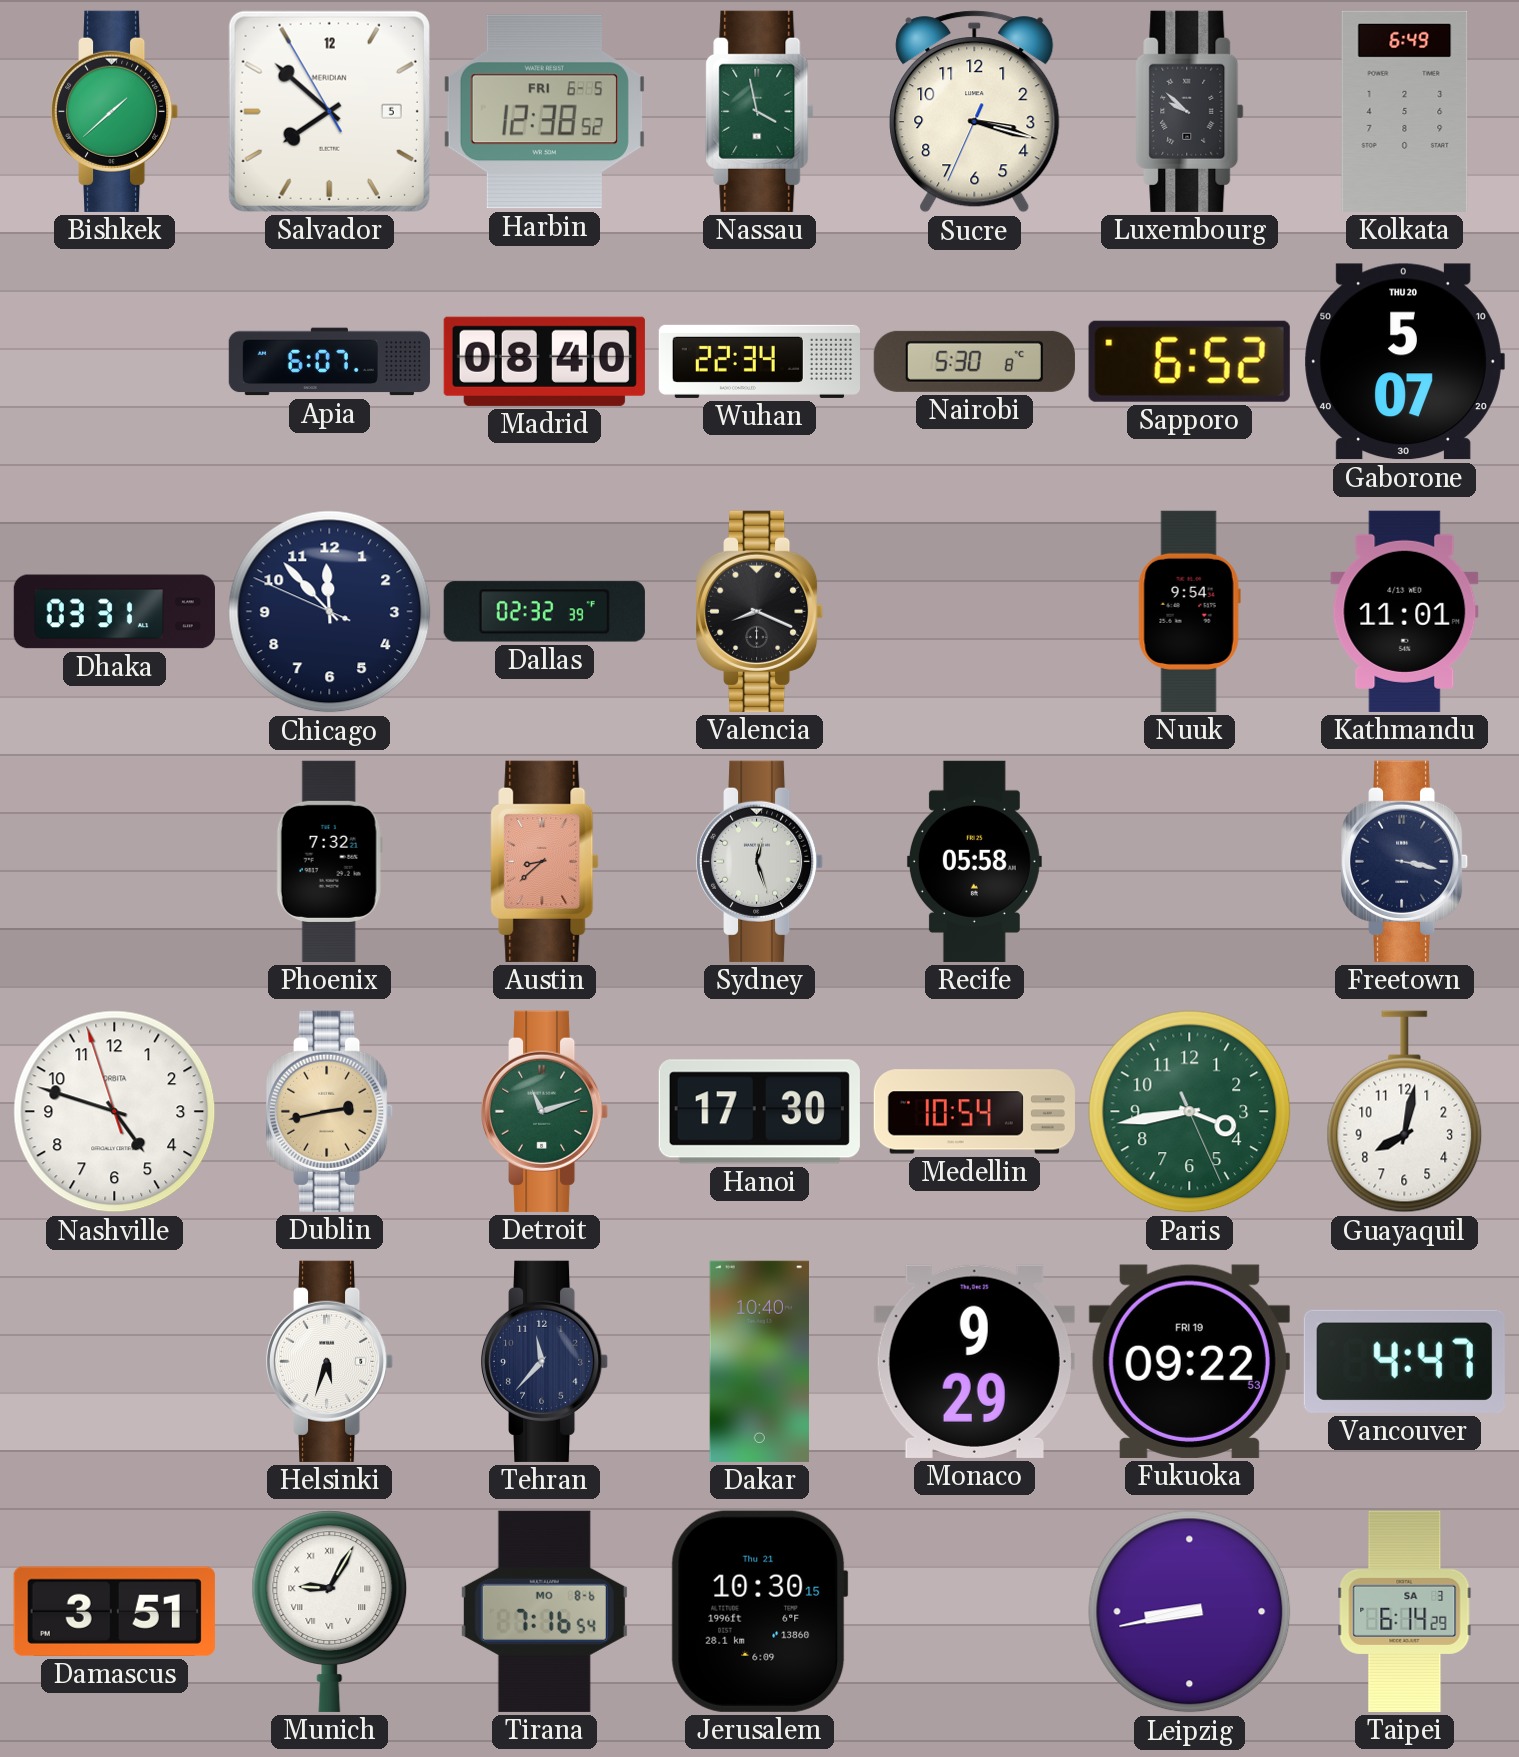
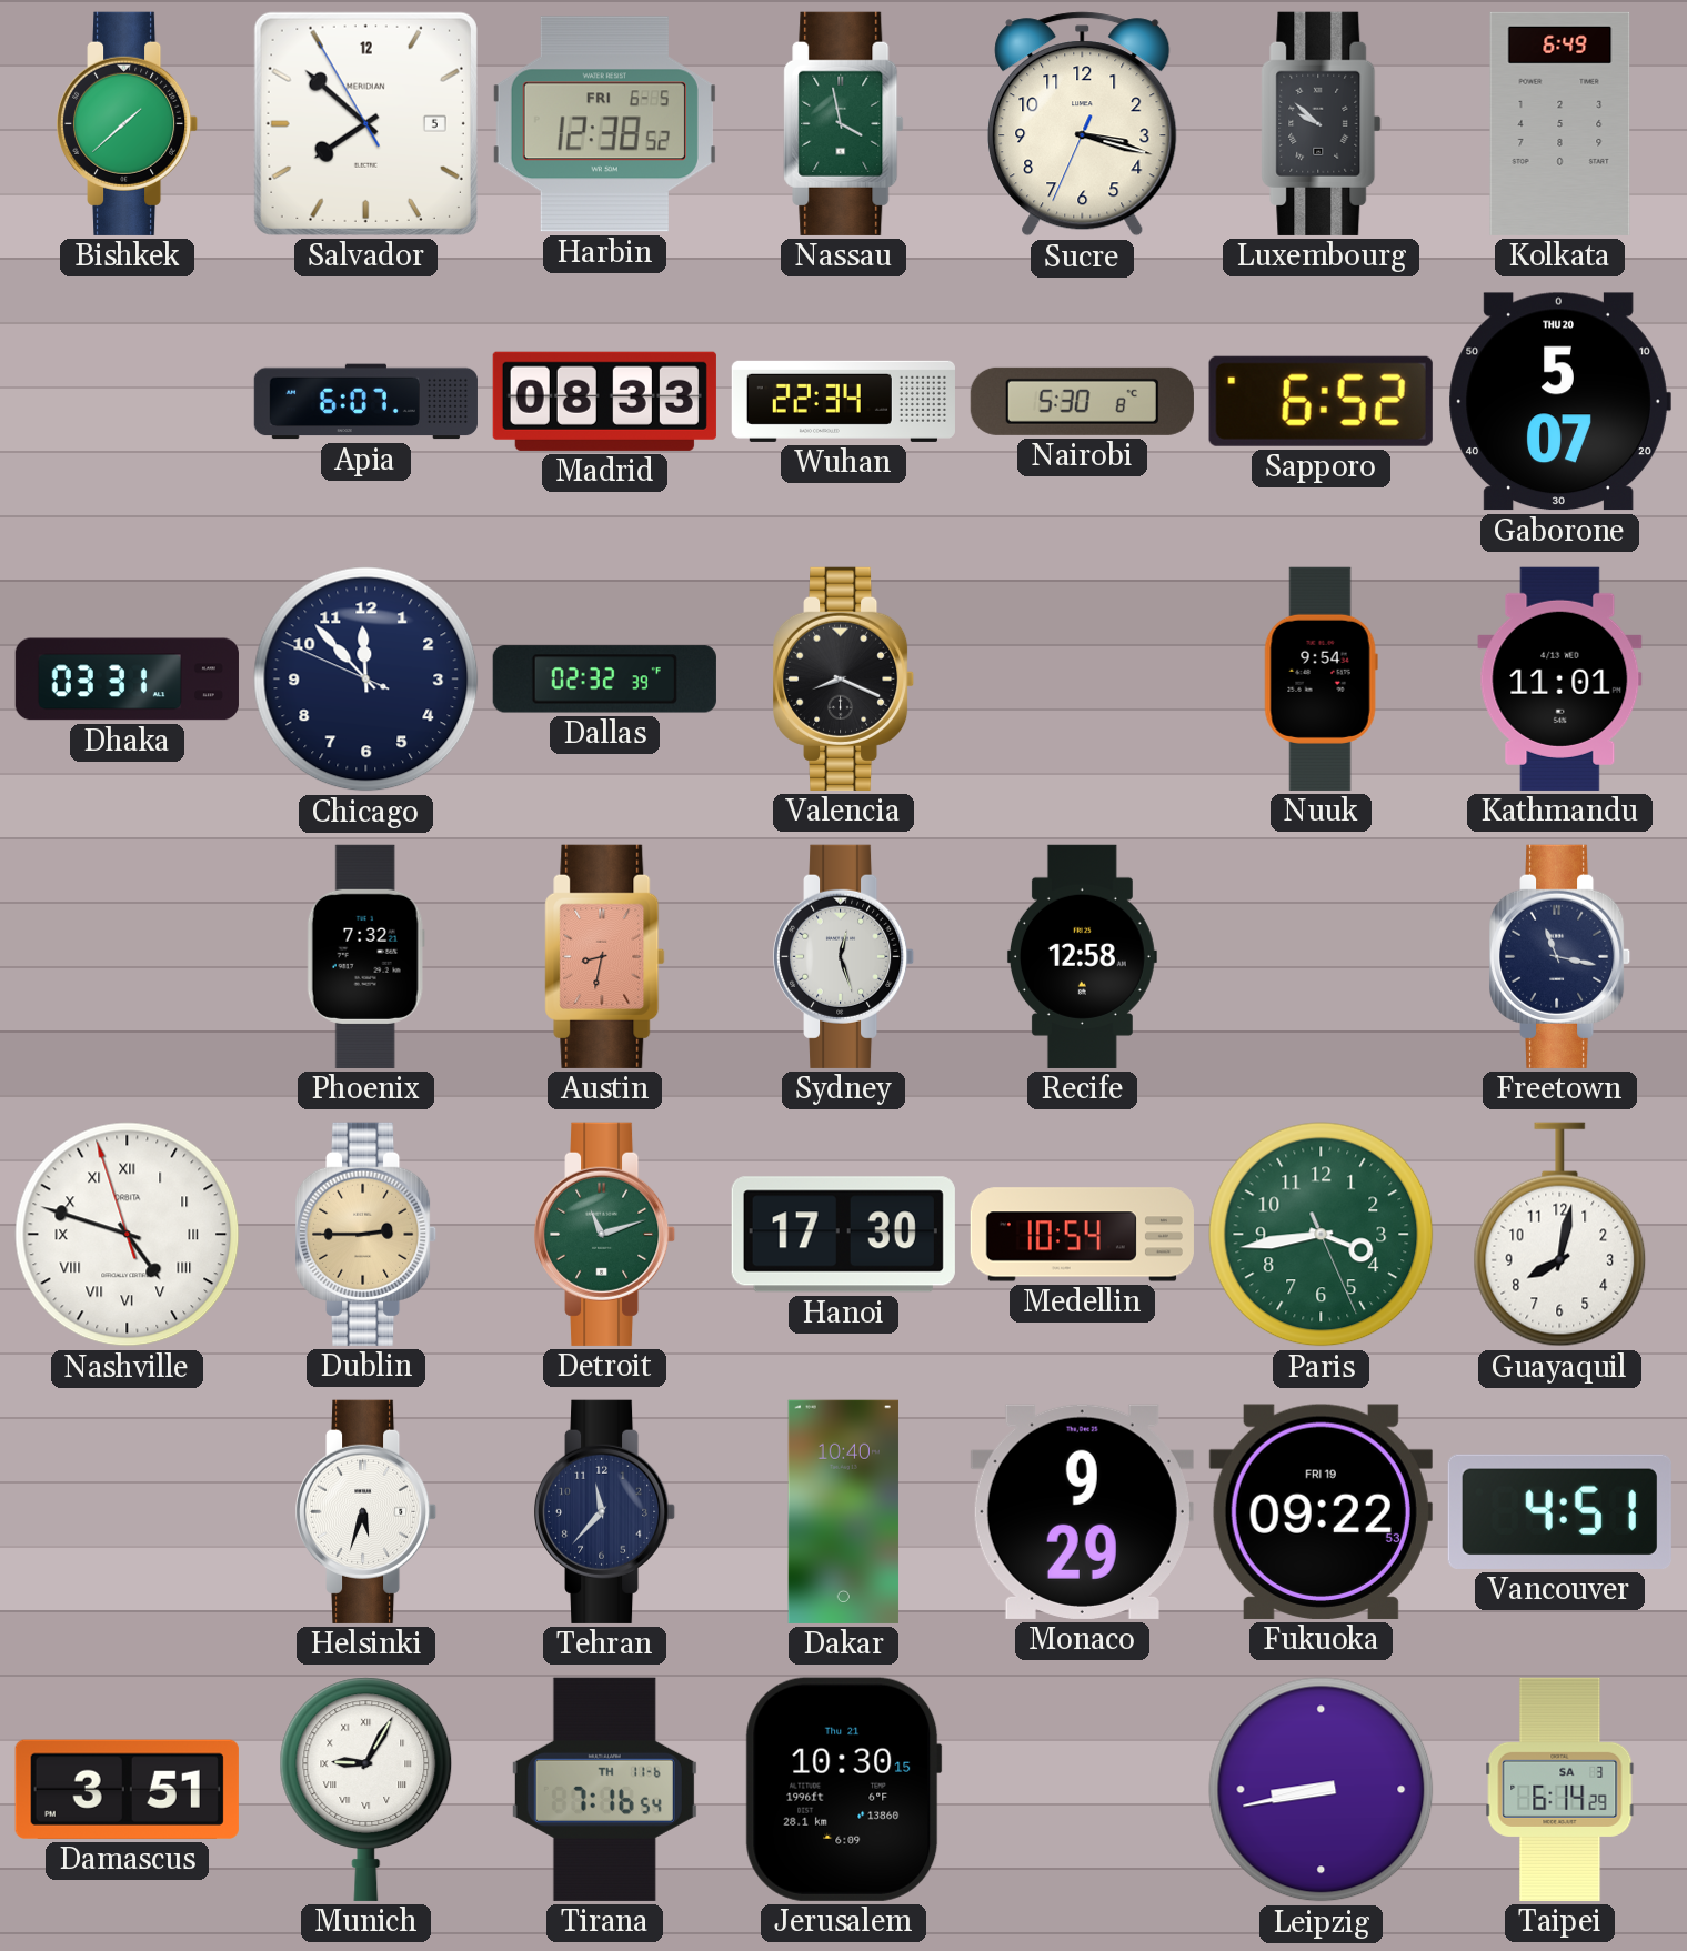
Madrid: 08:40 -> 08:33 (604, 401)
Austin: 8:38 -> 8:32 (605, 956)
Recife: 05:58 -> 12:58 (1082, 956)
Freetown: 3:17 -> 11:17 (1562, 956)
Nashville numerals: Arabic -> Roman (128, 1235)
Dublin: 2:43 -> 2:45 (368, 1234)
Vancouver: 4:47 -> 4:51 (1559, 1511)
Tirana date: MO 8-6 -> TH 11-6 (604, 1789)
